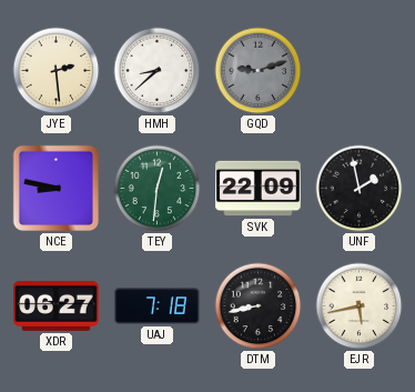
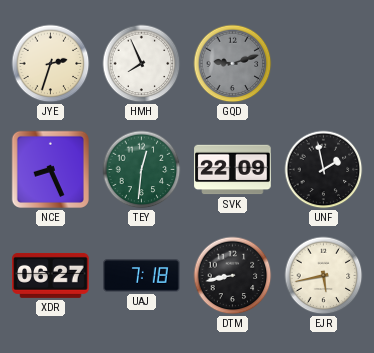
JYE: 2:29 -> 2:33 (51, 64)
HMH: 8:38 -> 7:56 (142, 64)
NCE: 8:47 -> 8:26 (50, 169)
